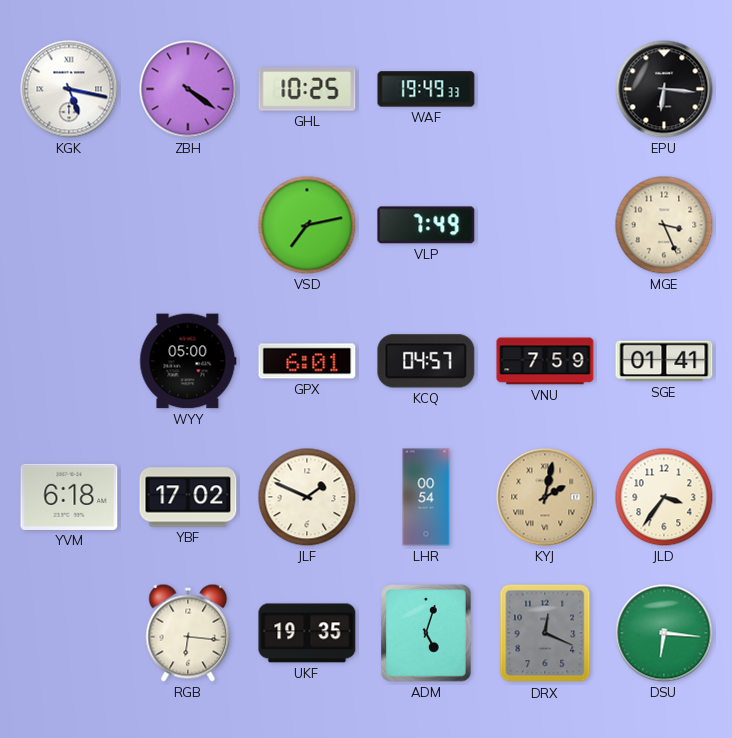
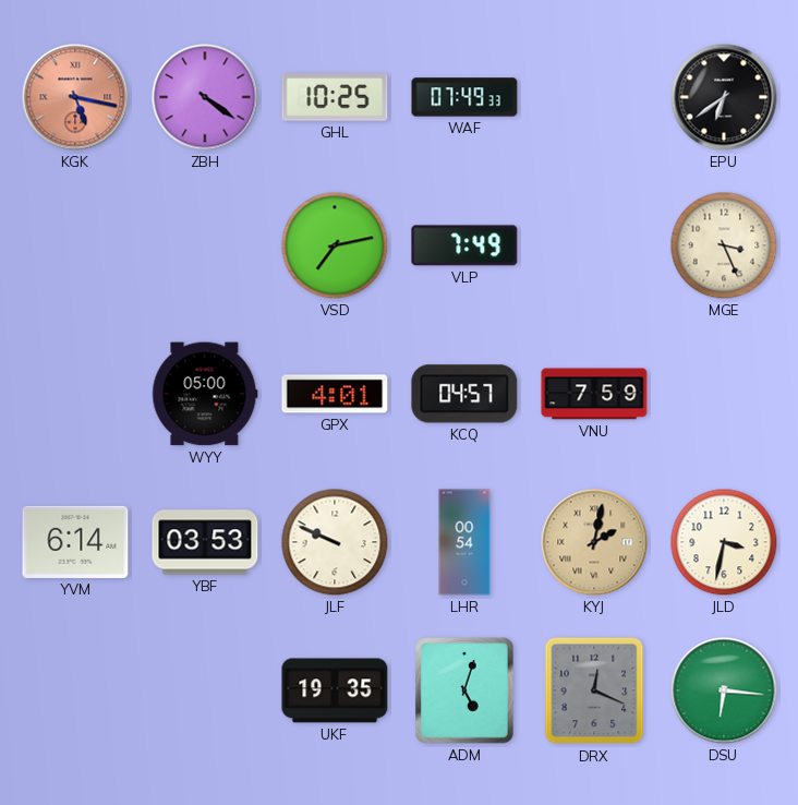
KGK dial: white -> salmon (75, 97)
WAF: 19:49 -> 07:49 (464, 97)
EPU: 6:16 -> 6:39 (724, 97)
GPX: 6:01 -> 4:01 (335, 394)
SGE: 01:41 -> none (664, 361)
YVM: 6:18 -> 6:14 (75, 542)
YBF: 17:02 -> 03:53 (205, 542)
JLF: 1:49 -> 9:49 (335, 542)
JLD: 3:36 -> 3:32 (724, 542)
RGB: 6:16 -> none (188, 633)
